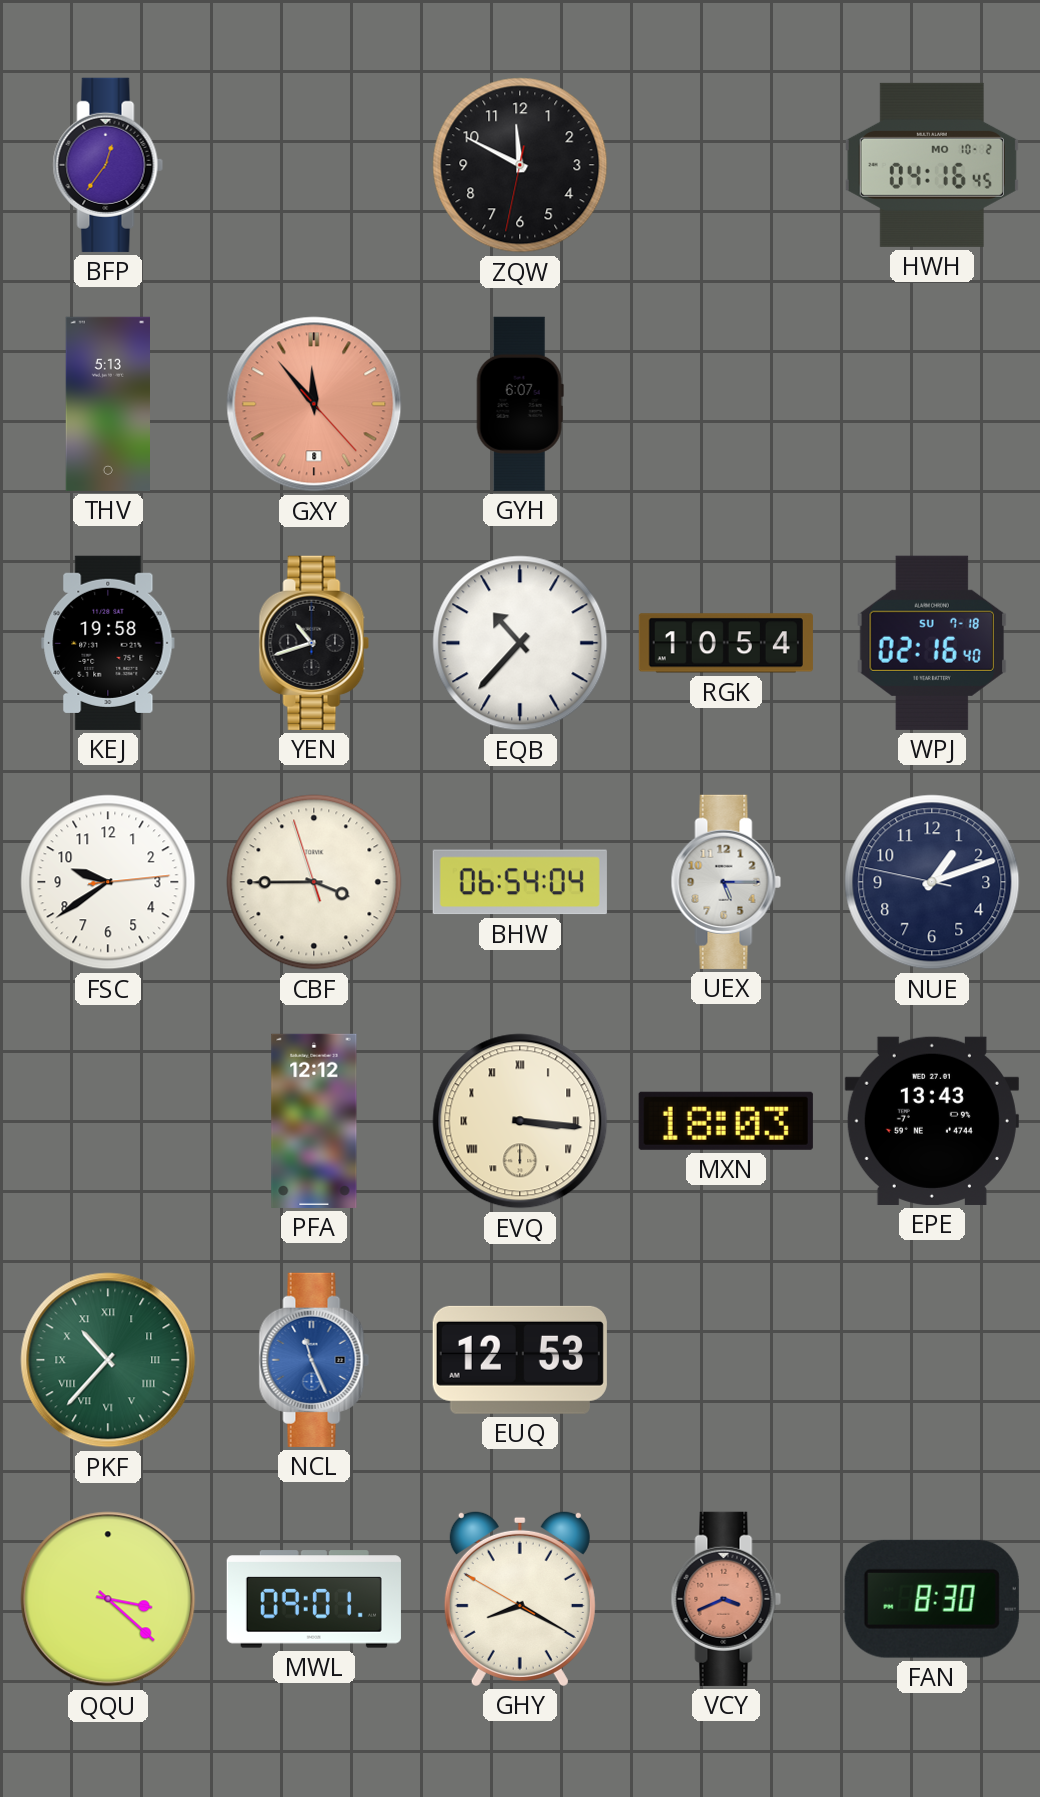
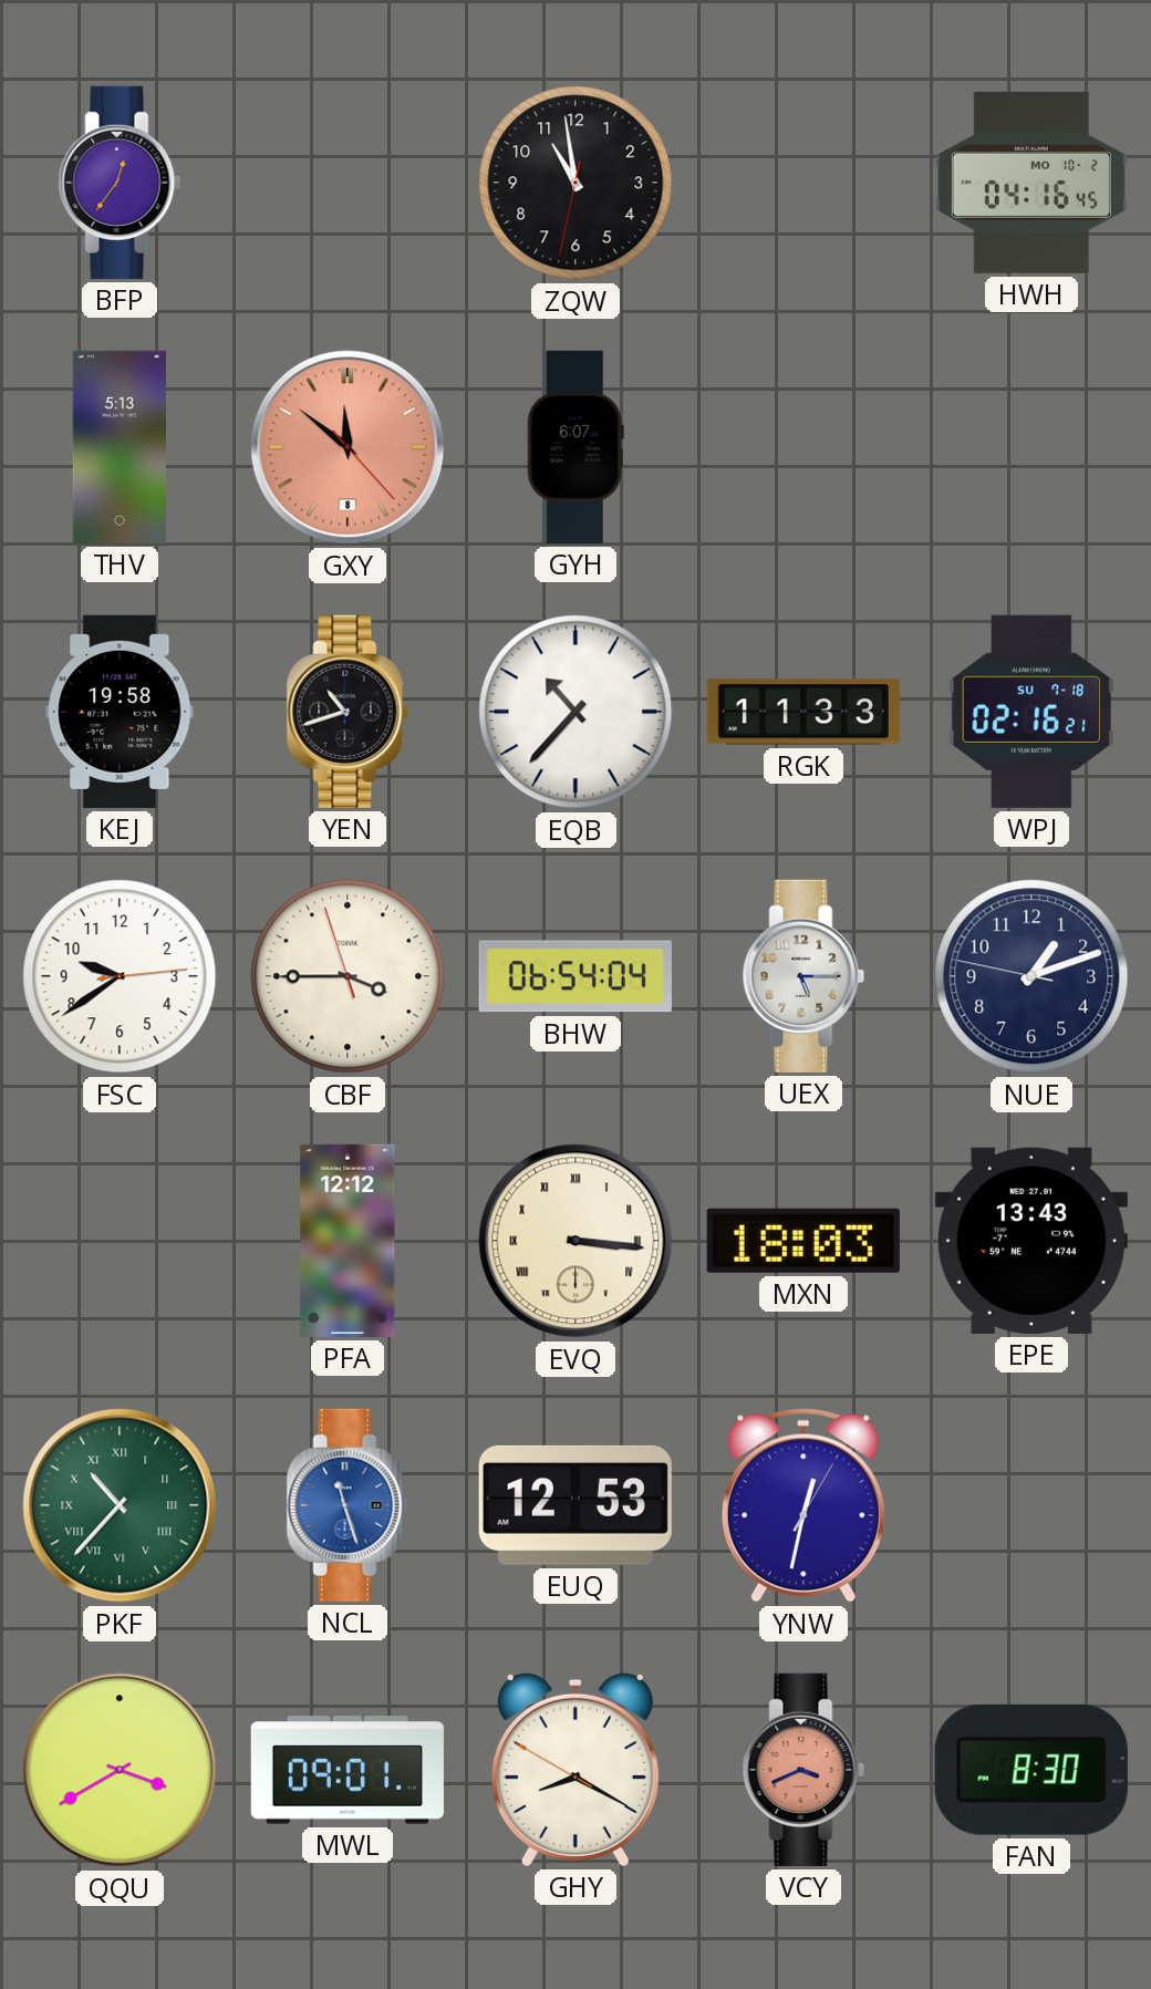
ZQW: 11:49 -> 10:58 (575, 183)
GXY: 11:53 -> 11:51 (348, 447)
RGK: 10:54 -> 11:33 (803, 712)
WPJ: 02:16:40 -> 02:16:21 (1030, 712)
NCL: 11:26 -> 11:27 (348, 1505)
YNW: none -> 12:32 (803, 1505)
QQU: 3:22 -> 3:40 (120, 1770)
